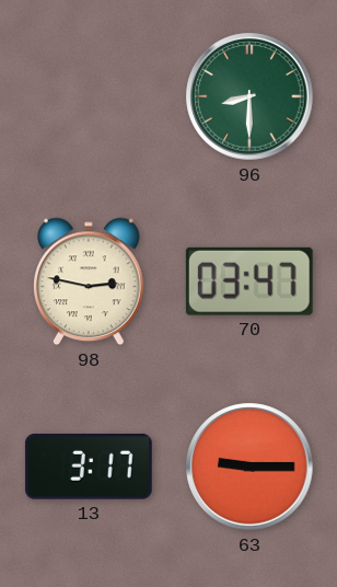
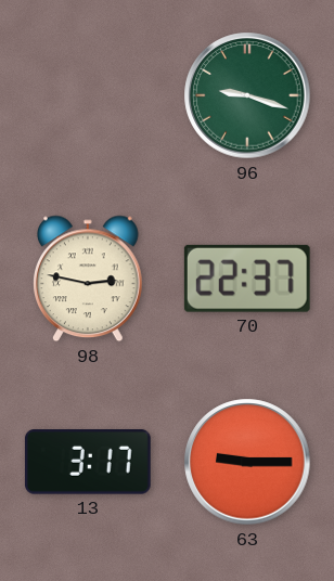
96: 8:30 -> 9:18 (247, 95)
70: 03:47 -> 22:37 (247, 279)
